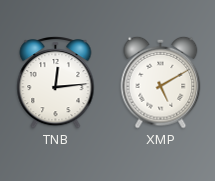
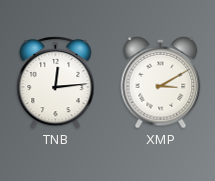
XMP: 5:10 -> 3:10 (161, 82)
